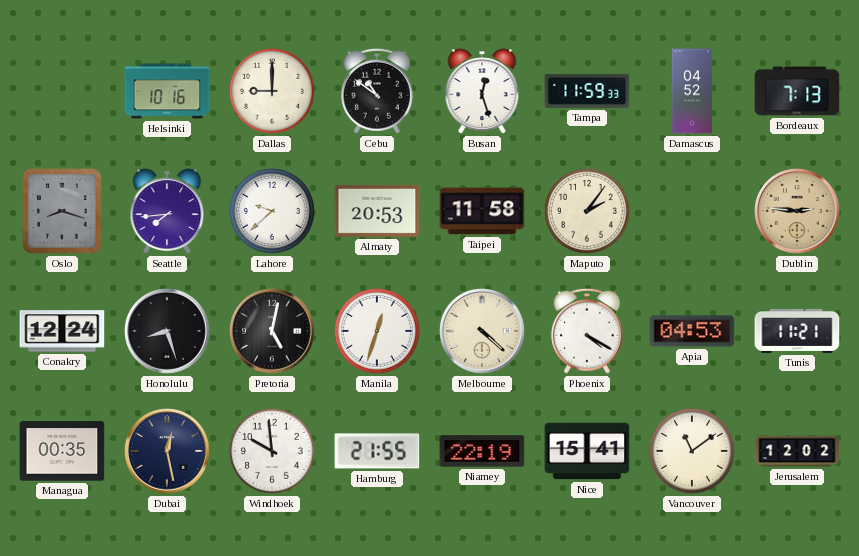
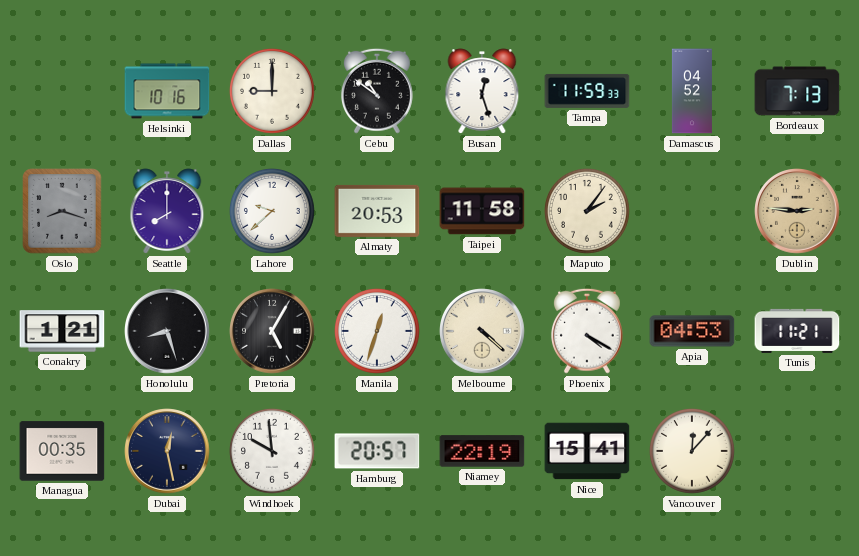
Seattle: 7:44 -> 8:00 (167, 211)
Conakry: 12:24 -> 1:21 (62, 331)
Pretoria: 5:02 -> 5:05 (272, 331)
Hamburg: 21:55 -> 20:57 (377, 451)
Vancouver: 11:09 -> 12:07 (692, 451)
Jerusalem: 12:02 -> none (797, 451)
